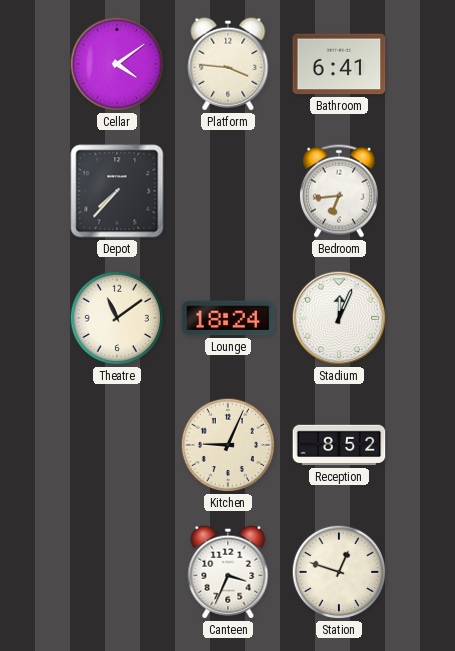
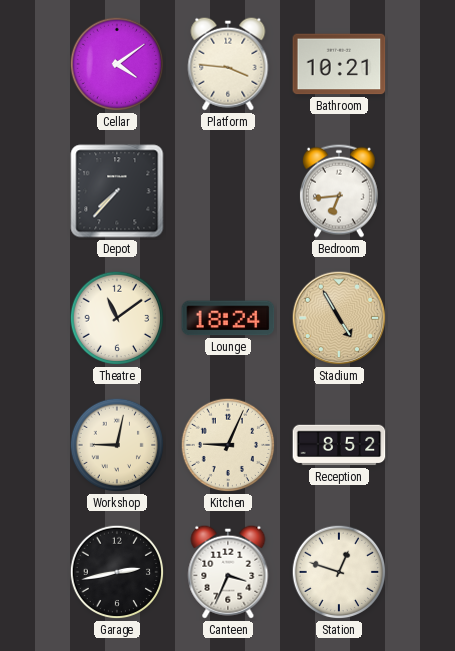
Bathroom: 6:41 -> 10:21 (339, 64)
Stadium: 12:04 -> 4:55 (339, 318)
Stadium dial: white -> champagne (339, 318)
Workshop: none -> 9:02 (117, 445)
Garage: none -> 2:43 (117, 572)
